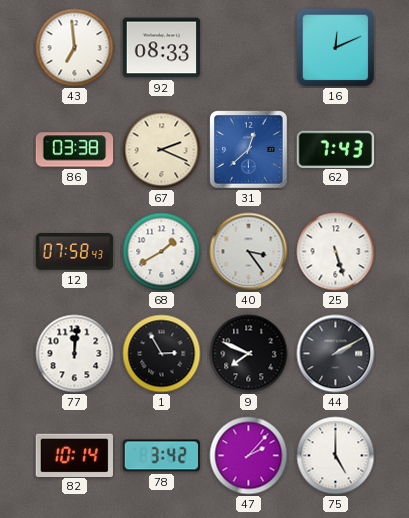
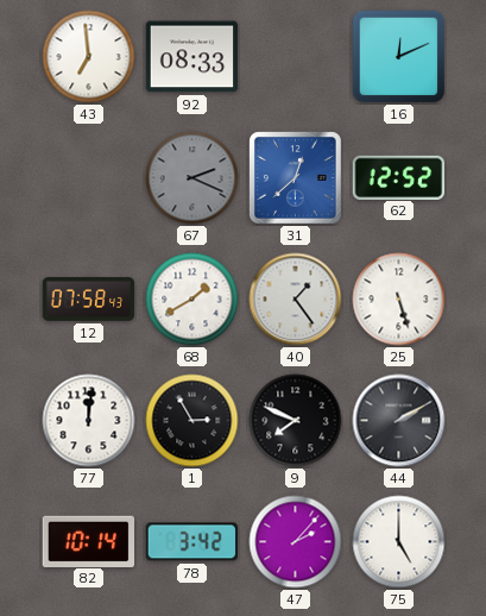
86: 03:38 -> none (75, 150)
67 dial: cream -> grey (192, 178)
62: 7:43 -> 12:52 (399, 177)
40: 3:24 -> 1:24 (296, 300)
